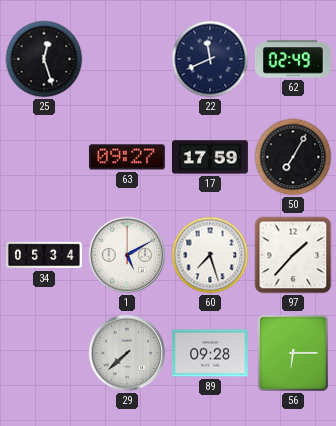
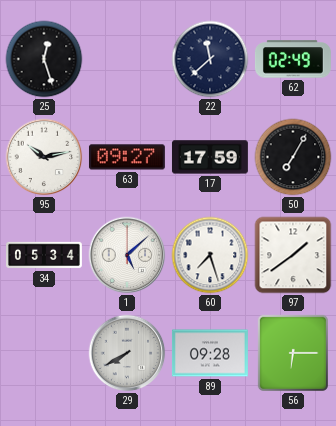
22: 11:41 -> 11:38 (210, 59)
95: none -> 10:13 (44, 157)
1: 5:10 -> 5:08 (127, 255)
97: 1:37 -> 1:39 (293, 255)
29: 7:38 -> 7:40 (127, 353)
